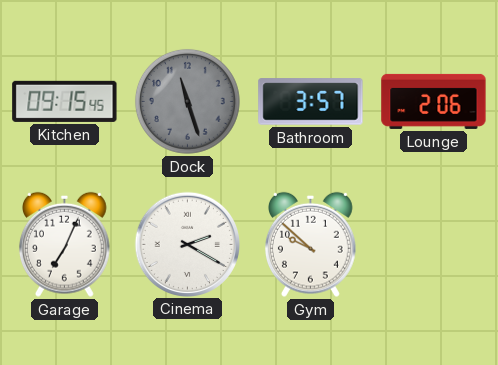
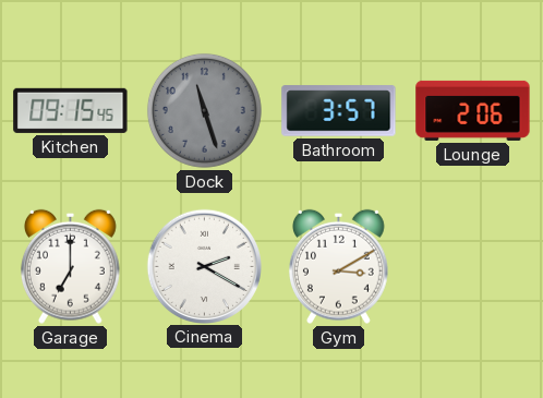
Garage: 7:04 -> 7:00 (70, 266)
Gym: 9:52 -> 3:10 (338, 266)
